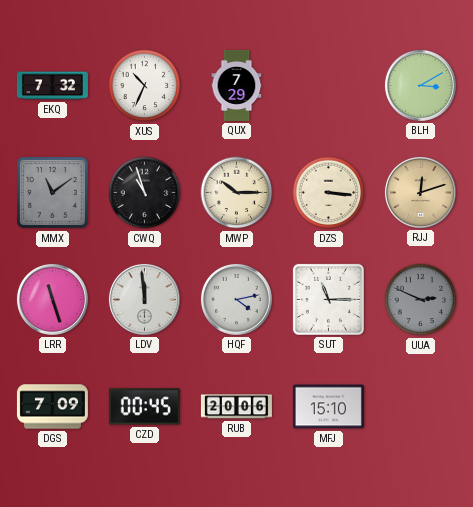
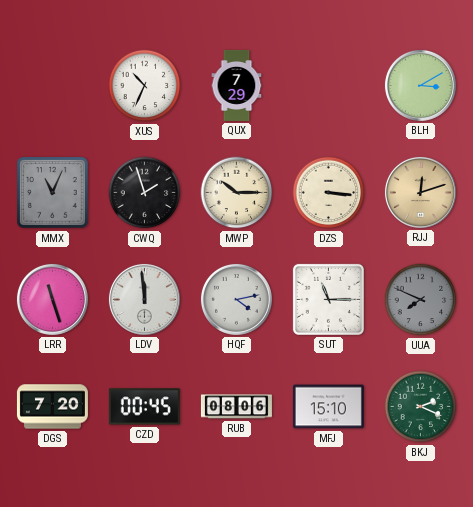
EKQ: 7:32 -> none (52, 86)
MMX: 11:09 -> 11:04 (53, 193)
CWQ: 10:57 -> 1:57 (145, 193)
UUA: 2:49 -> 7:49 (421, 300)
DGS: 7:09 -> 7:20 (52, 407)
RUB: 20:06 -> 08:06 (236, 407)
BKJ: none -> 2:19 (421, 407)
